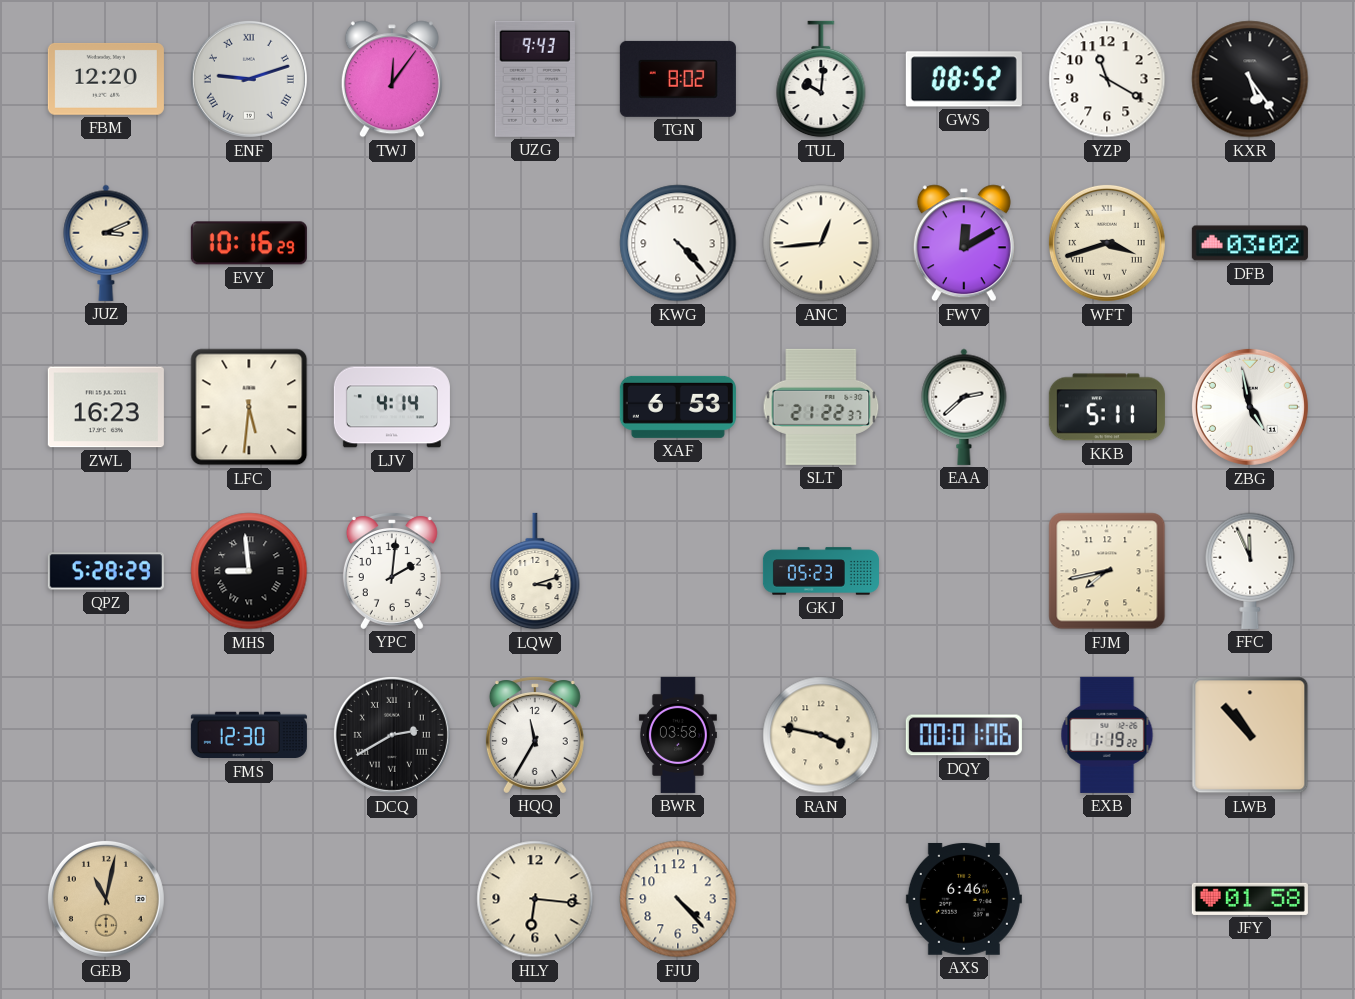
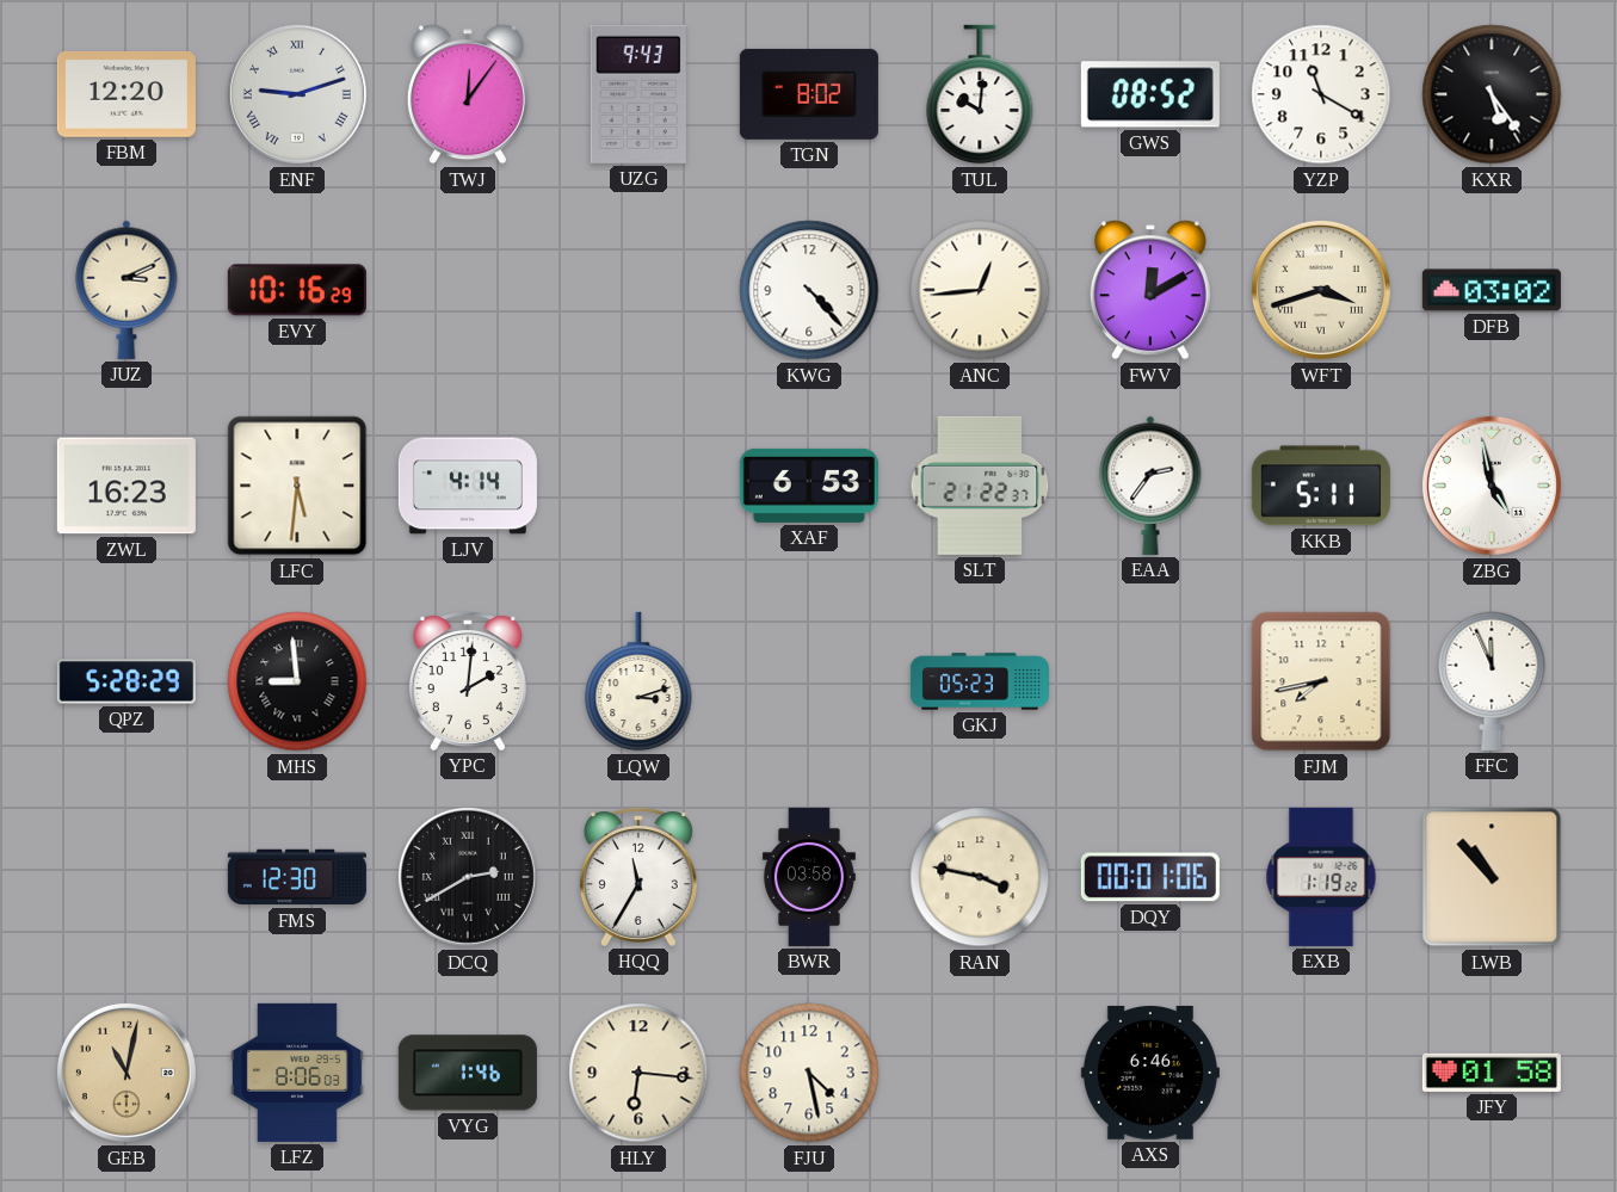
EAA: 2:38 -> 2:36 (1150, 486)
LFZ: none -> 8:06 (297, 1073)
VYG: none -> 1:46 (468, 1073)
FJU: 4:23 -> 4:28 (809, 1073)
